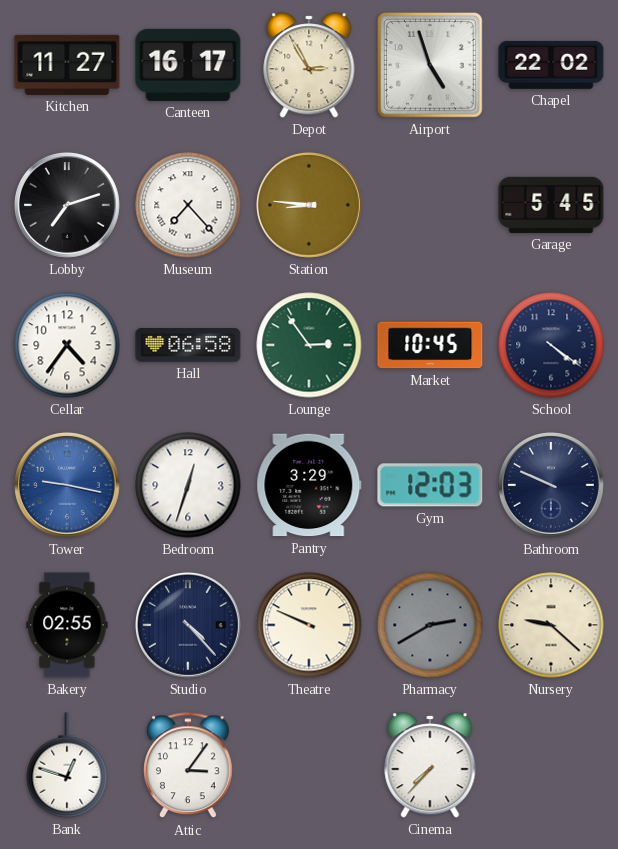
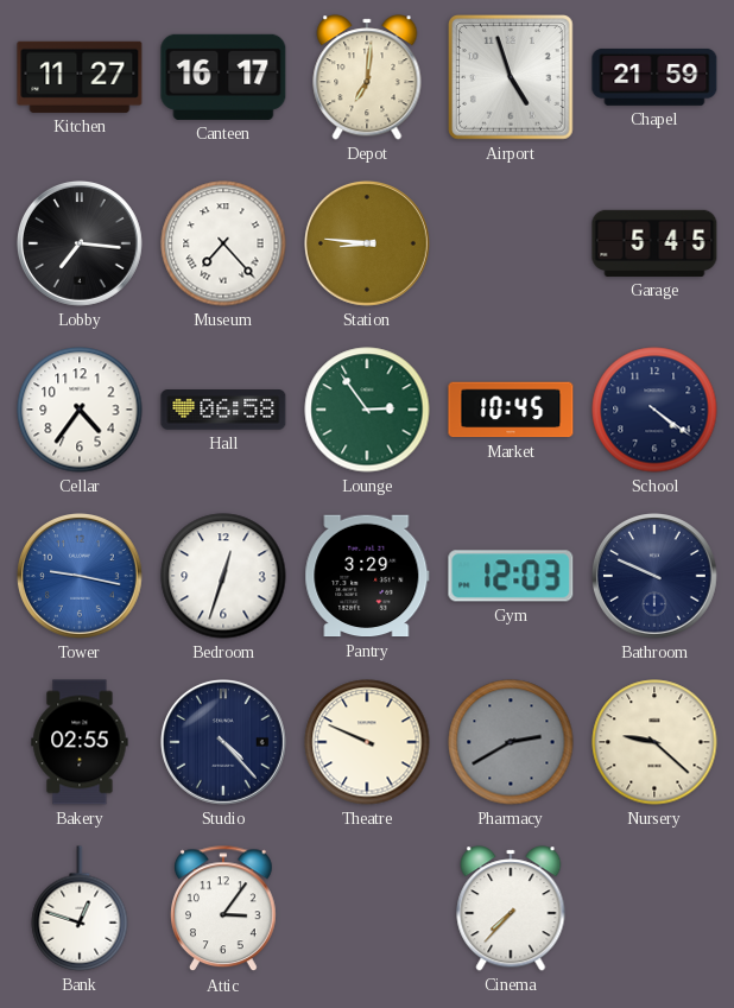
Depot: 2:55 -> 7:01 (367, 77)
Chapel: 22:02 -> 21:59 (654, 77)
Lobby: 7:12 -> 7:16 (80, 243)
